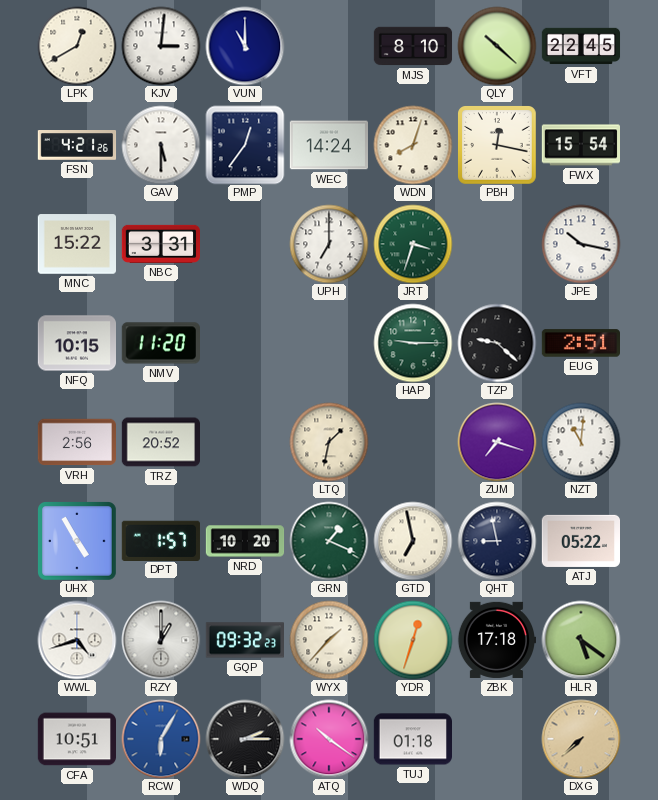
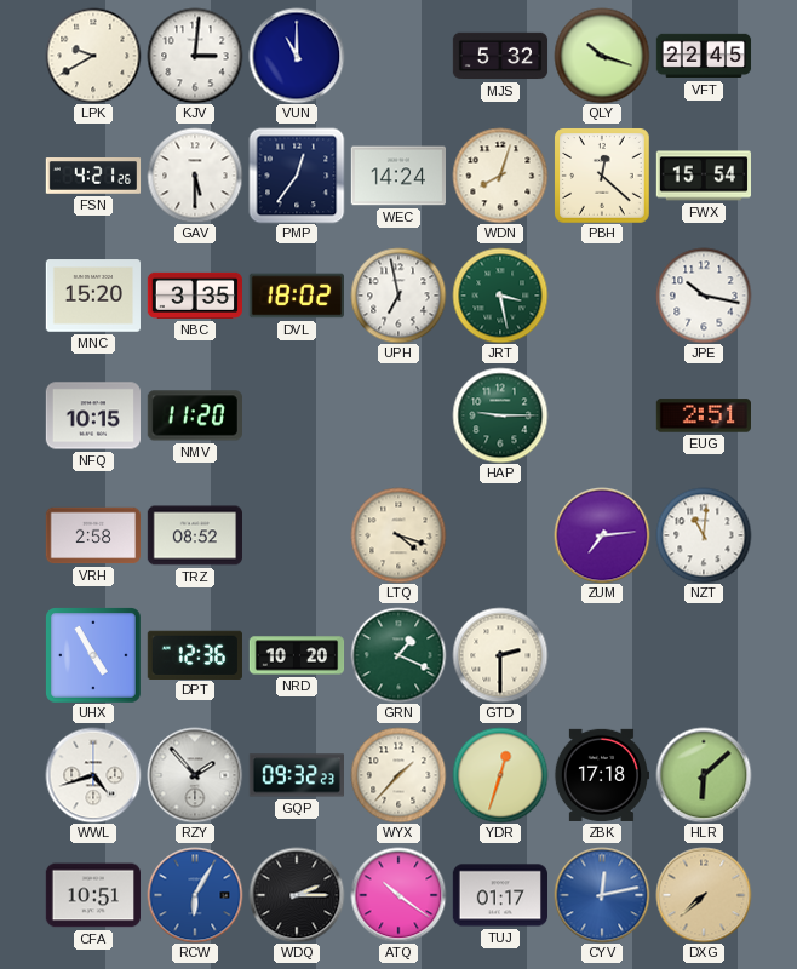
LPK: 12:40 -> 9:40 (93, 56)
MJS: 8:10 -> 5:32 (500, 56)
QLY: 10:22 -> 10:18 (602, 56)
PBH: 12:17 -> 12:22 (602, 176)
MNC: 15:22 -> 15:20 (92, 296)
NBC: 3:31 -> 3:35 (194, 296)
DVL: none -> 18:02 (296, 296)
UPH: 7:00 -> 6:58 (398, 296)
JRT: 3:33 -> 3:28 (500, 296)
TZP: 9:22 -> none (497, 343)
VRH: 2:56 -> 2:58 (92, 535)
TRZ: 20:52 -> 08:52 (194, 535)
LTQ: 1:32 -> 4:18 (398, 535)
ZUM: 7:18 -> 7:14 (602, 535)
DPT: 1:57 -> 12:36 (195, 654)
GTD: 6:58 -> 2:30 (500, 655)
QHT: 8:58 -> none (497, 541)
ATJ: 05:22 -> none (580, 541)
RZY: 1:00 -> 1:53 (195, 775)
HLR: 5:21 -> 6:08 (704, 775)
TUJ: 01:18 -> 01:17 (499, 895)
CYV: none -> 12:13 (602, 895)
